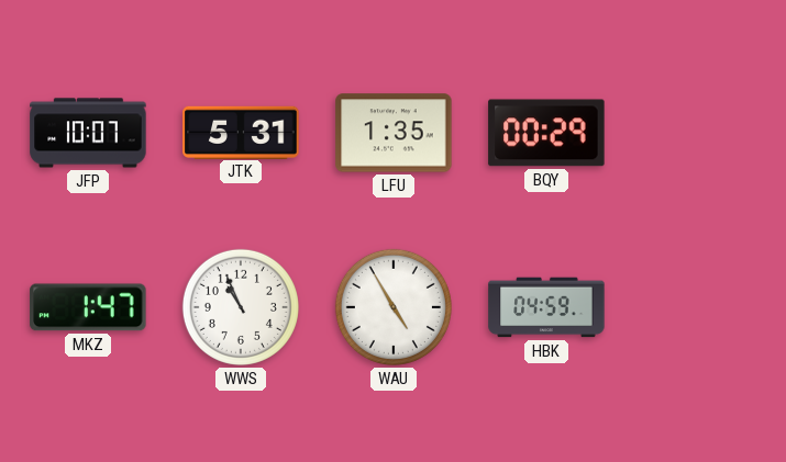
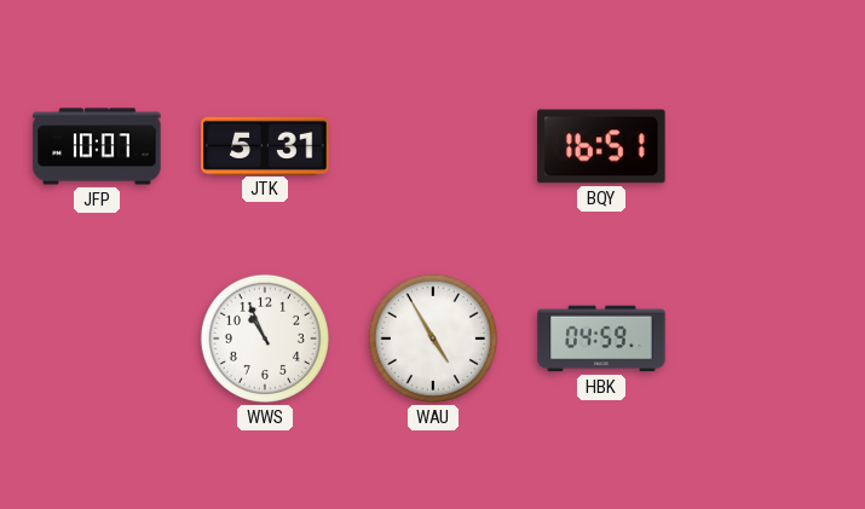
LFU: 1:35 -> none (394, 133)
BQY: 00:29 -> 16:51 (601, 146)
MKZ: 1:47 -> none (88, 307)
